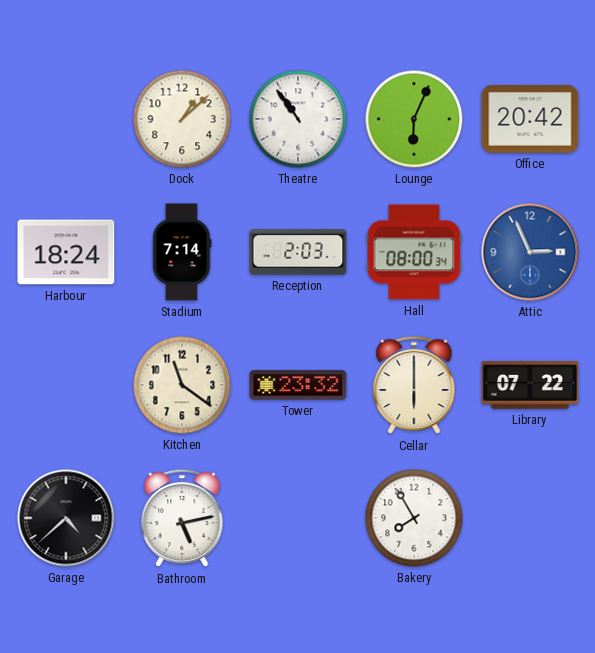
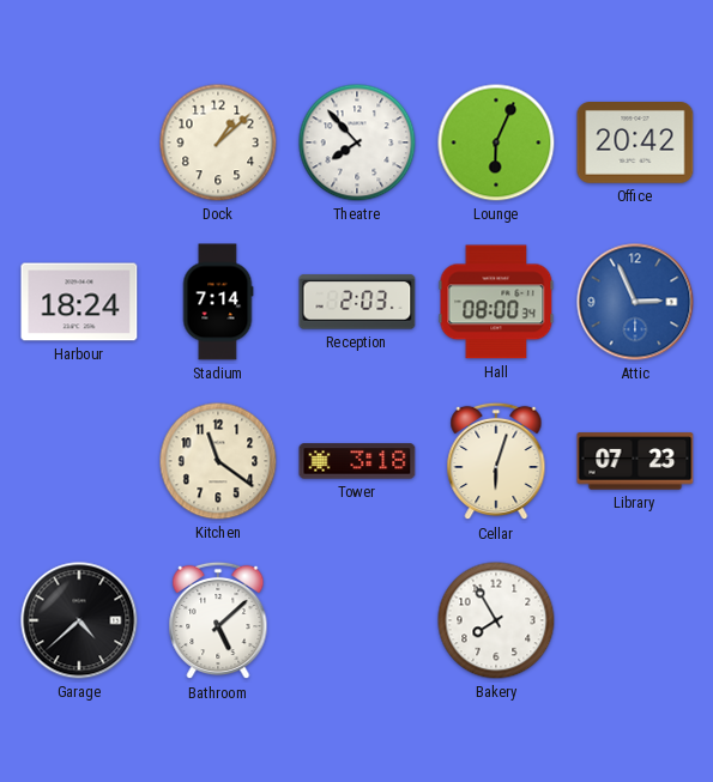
Theatre: 10:54 -> 7:53 (357, 143)
Tower: 23:32 -> 3:18 (357, 461)
Cellar: 6:00 -> 6:03 (496, 461)
Library: 07:22 -> 07:23 (635, 461)
Bathroom: 5:13 -> 5:08 (218, 620)
